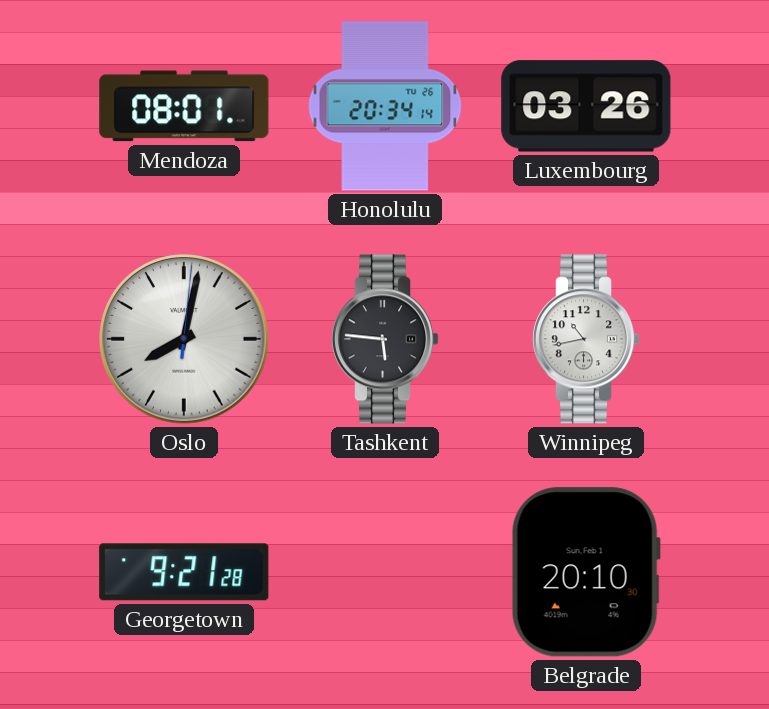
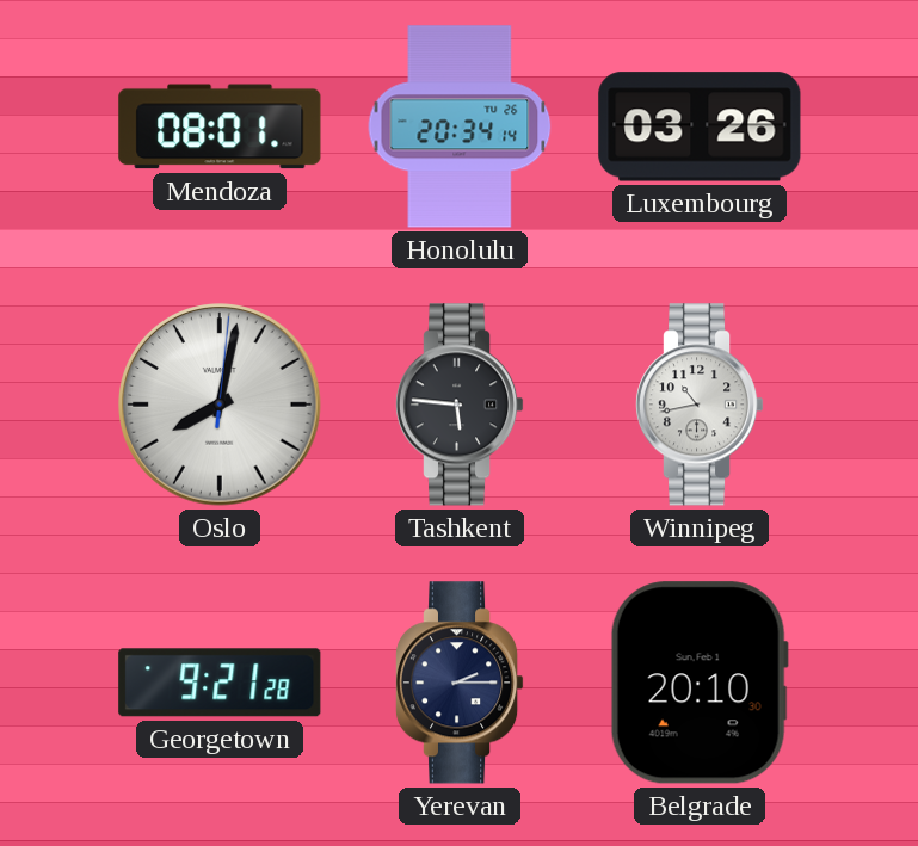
Yerevan: none -> 2:15 (460, 683)
